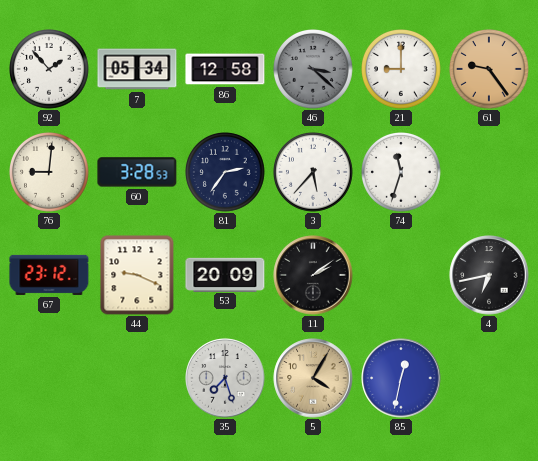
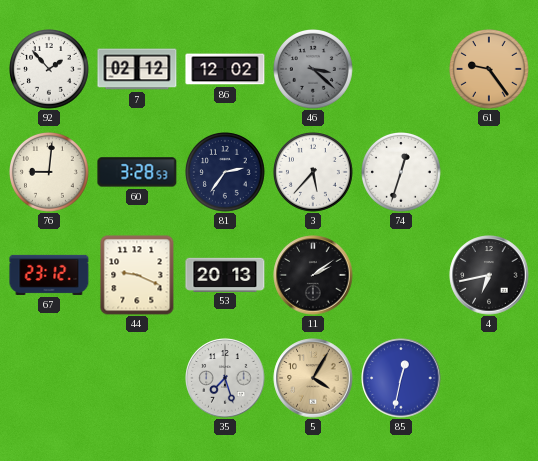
7: 05:34 -> 02:12 (137, 69)
86: 12:58 -> 12:02 (225, 69)
21: 9:00 -> none (402, 70)
74: 11:33 -> 12:33 (402, 173)
53: 20:09 -> 20:13 (225, 274)
